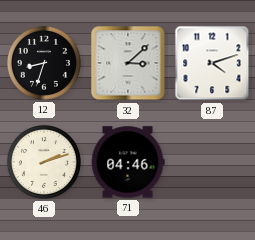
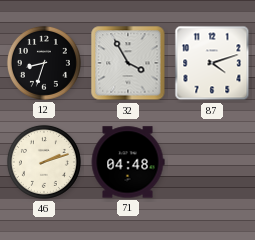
32: 3:08 -> 3:55 (128, 63)
71: 04:46 -> 04:48 (128, 162)
